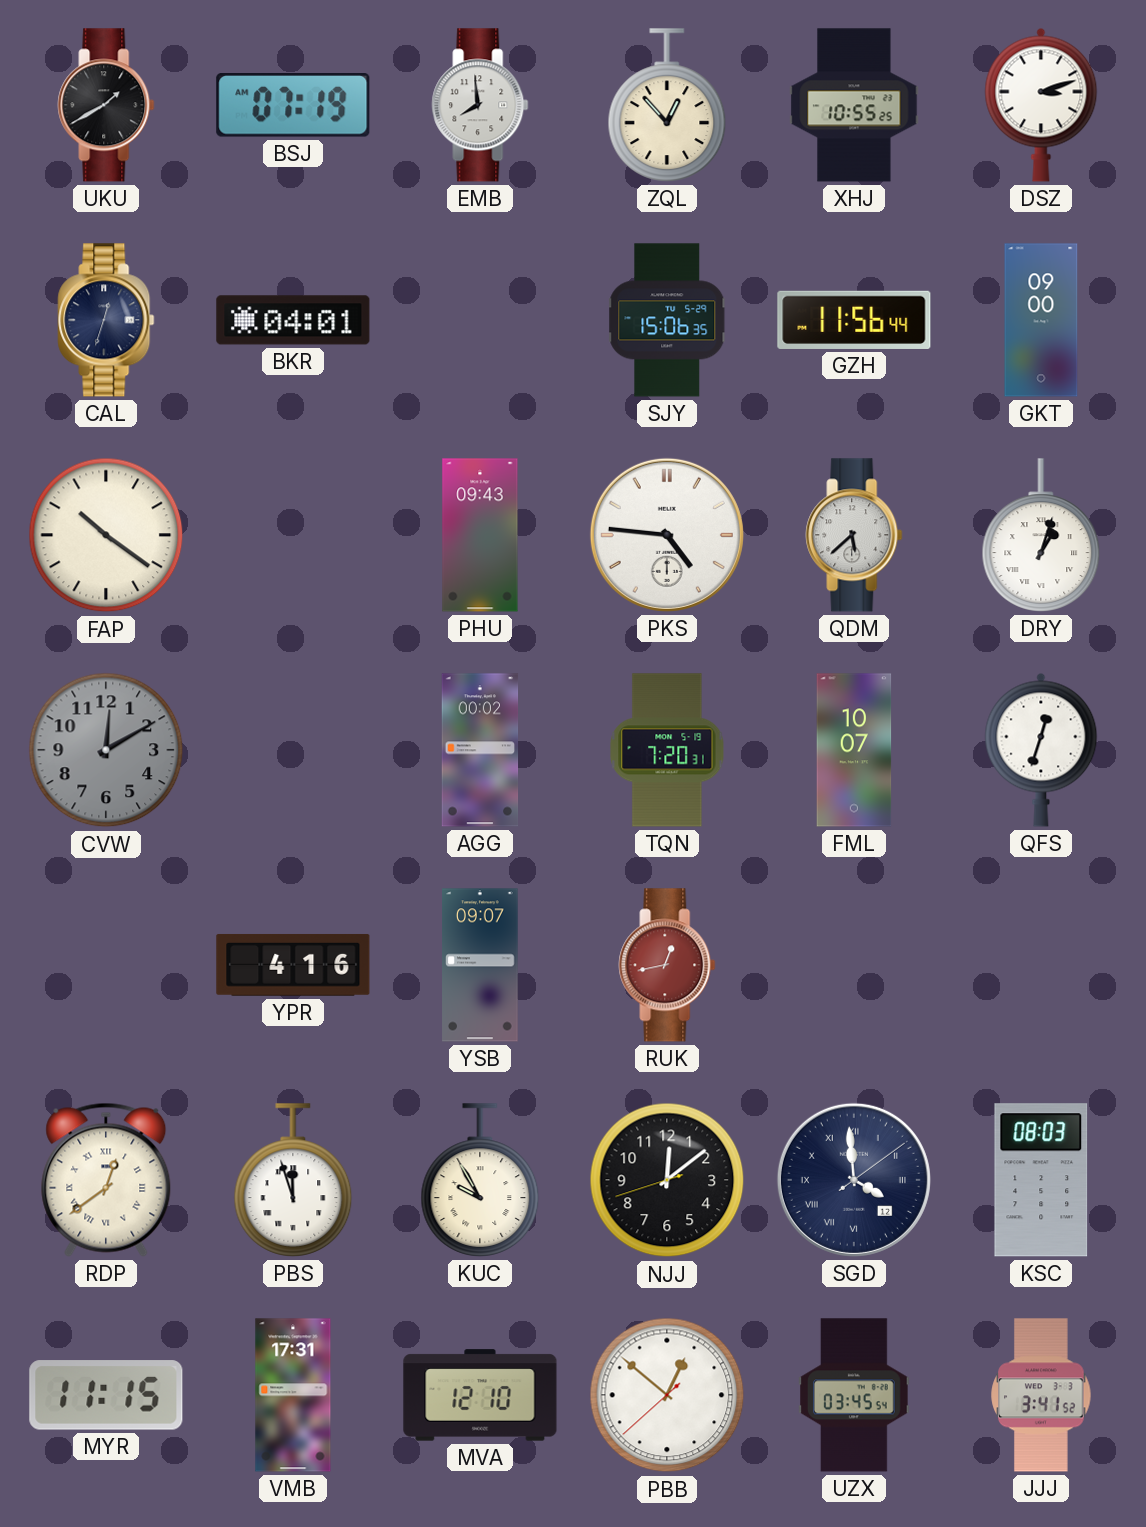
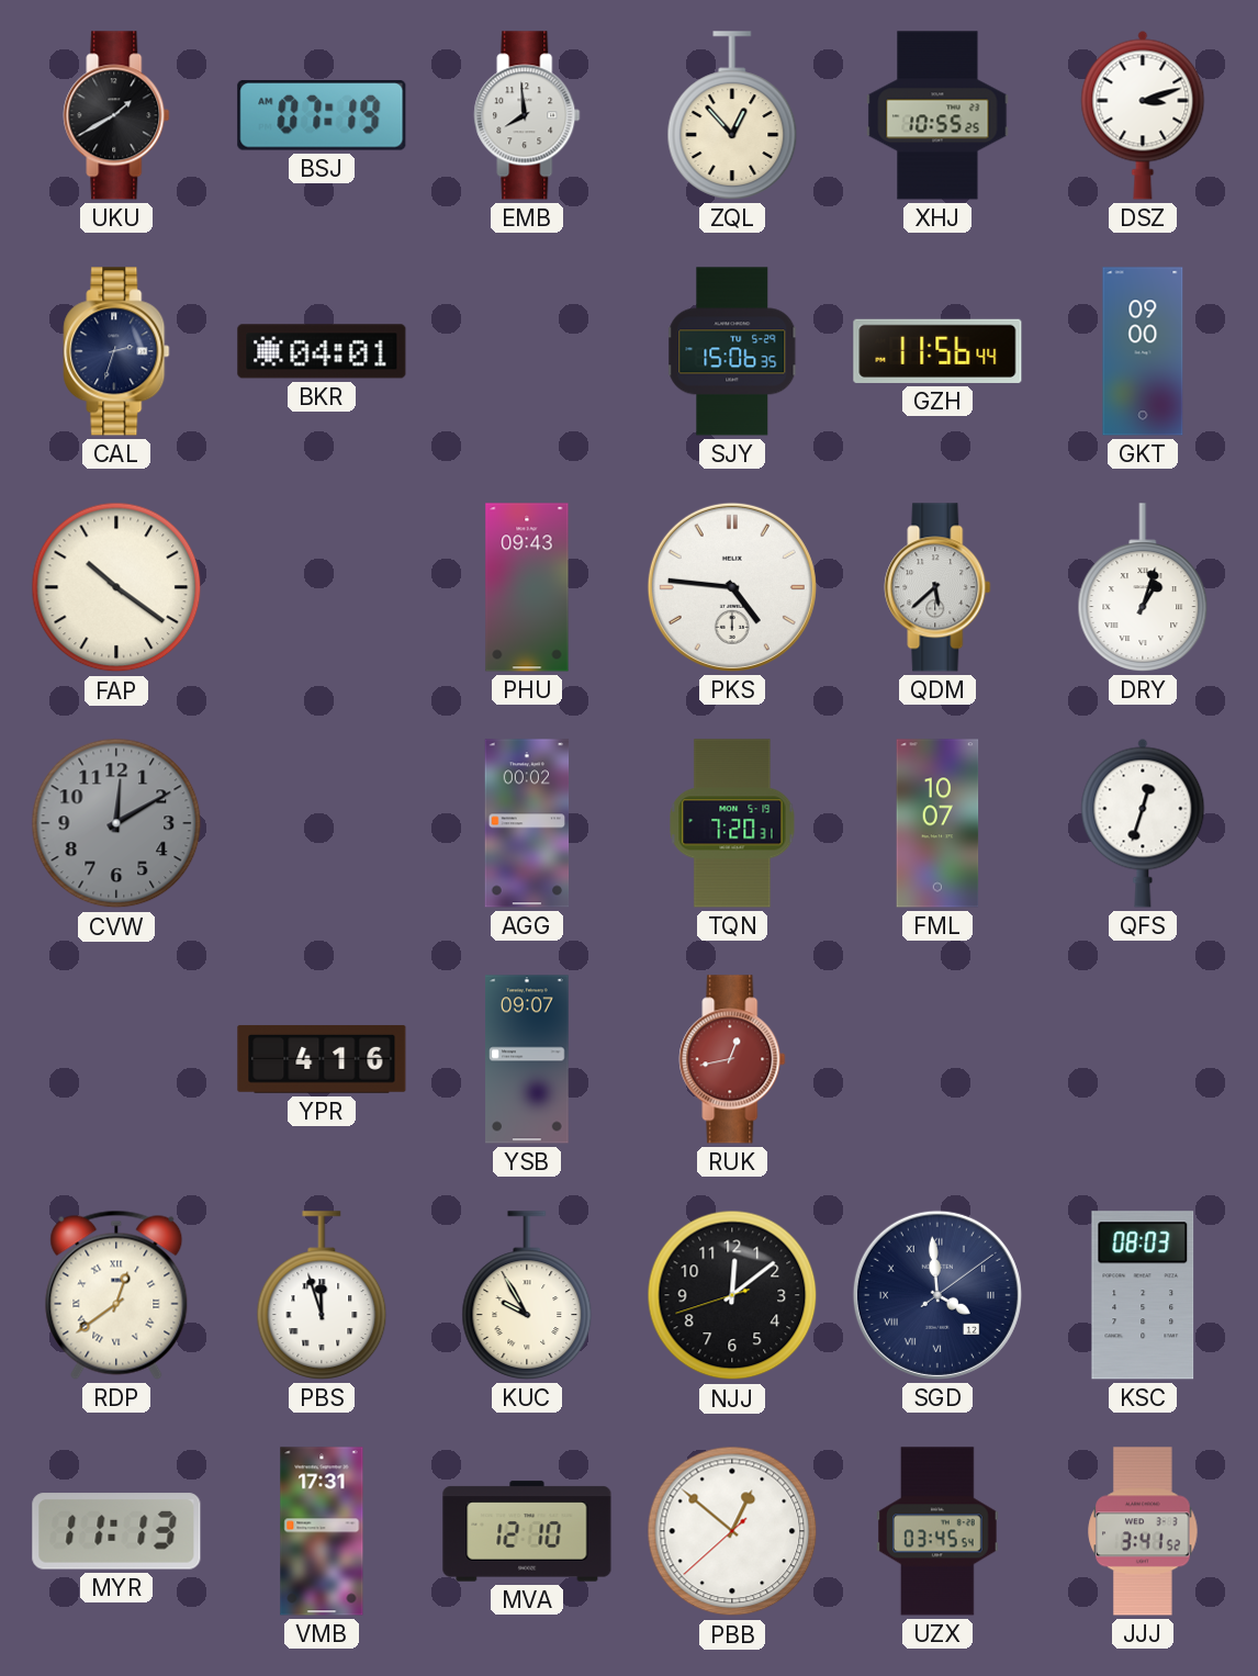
CAL: 12:33 -> 2:33 (116, 351)
MYR: 11:15 -> 11:13 (116, 1531)
